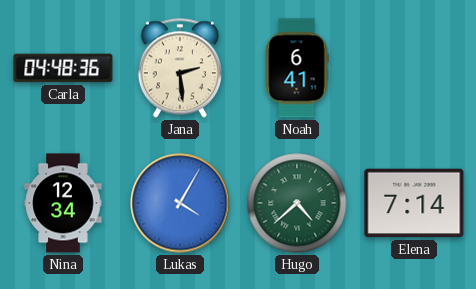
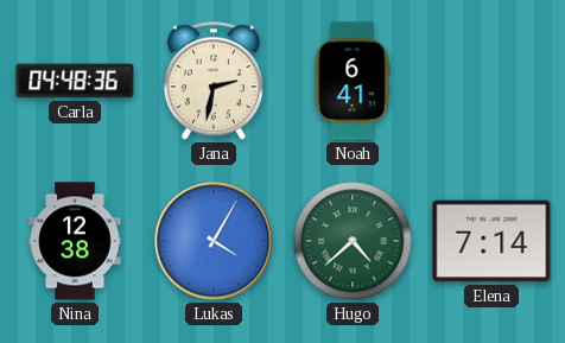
Jana: 2:29 -> 2:32 (214, 81)
Nina: 12:34 -> 12:38 (75, 241)
